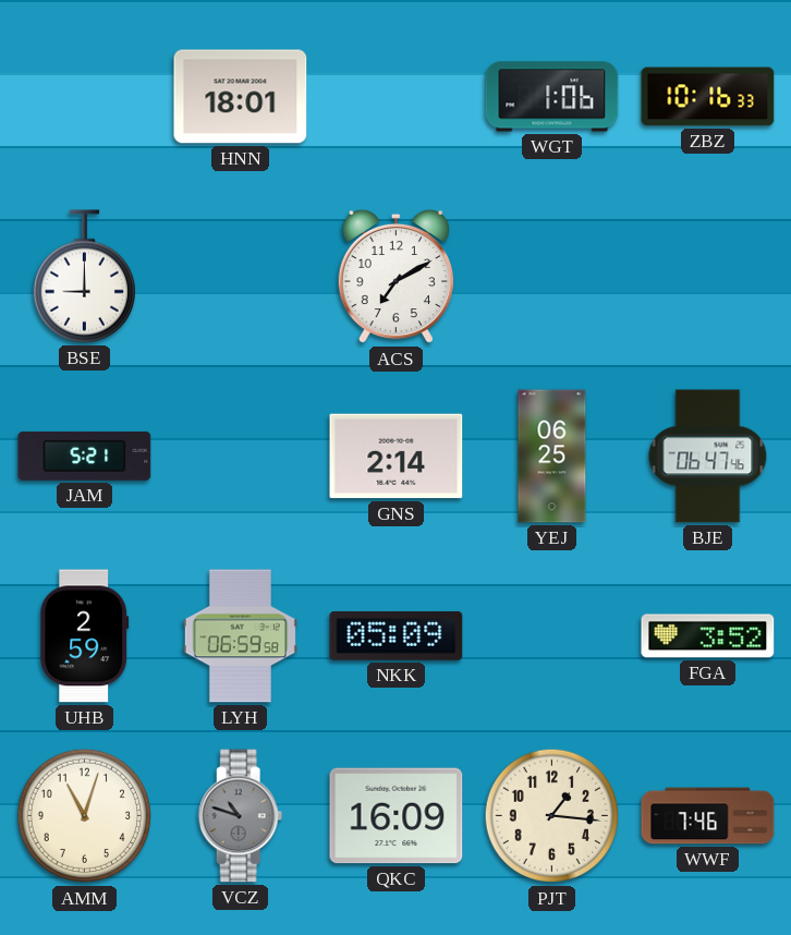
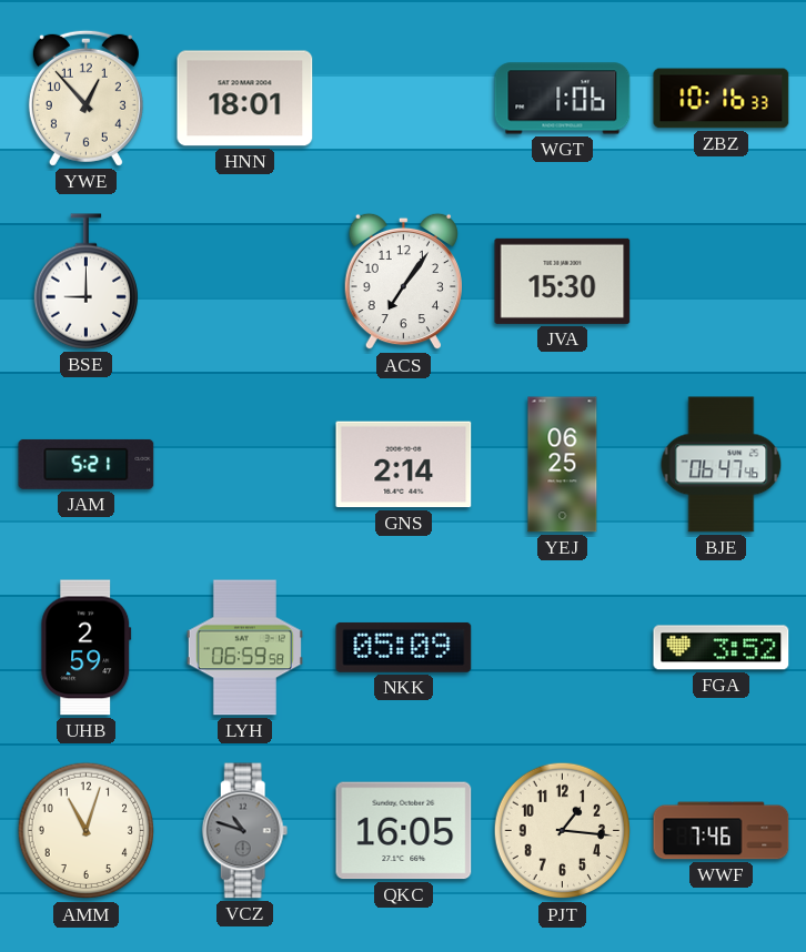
YWE: none -> 12:53 (85, 98)
ACS: 7:10 -> 7:06 (403, 282)
JVA: none -> 15:30 (563, 281)
QKC: 16:09 -> 16:05 (404, 831)
